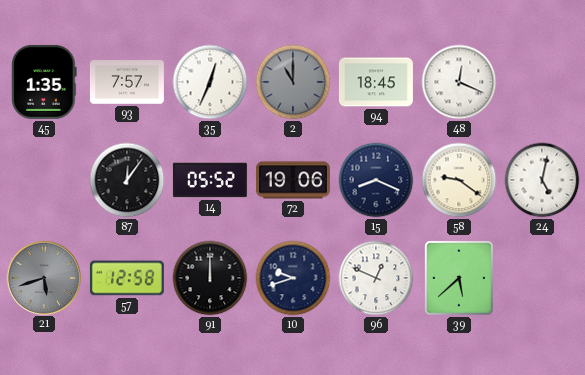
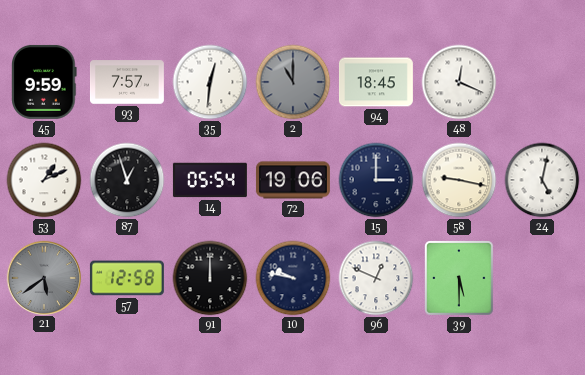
45: 1:35 -> 9:59 (44, 82)
35: 12:34 -> 12:31 (210, 82)
53: none -> 1:11 (44, 180)
87: 12:06 -> 12:57 (127, 180)
14: 05:52 -> 05:54 (210, 180)
15: 8:19 -> 3:00 (376, 180)
58: 9:21 -> 9:17 (459, 180)
21: 5:42 -> 5:39 (43, 277)
10: 9:42 -> 9:47 (293, 278)
39: 5:38 -> 5:30 (459, 278)
